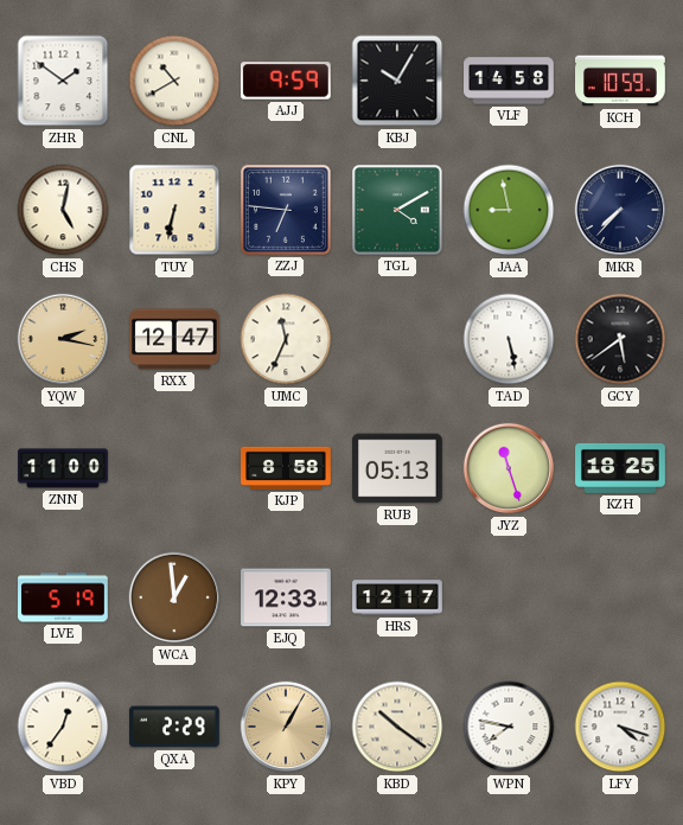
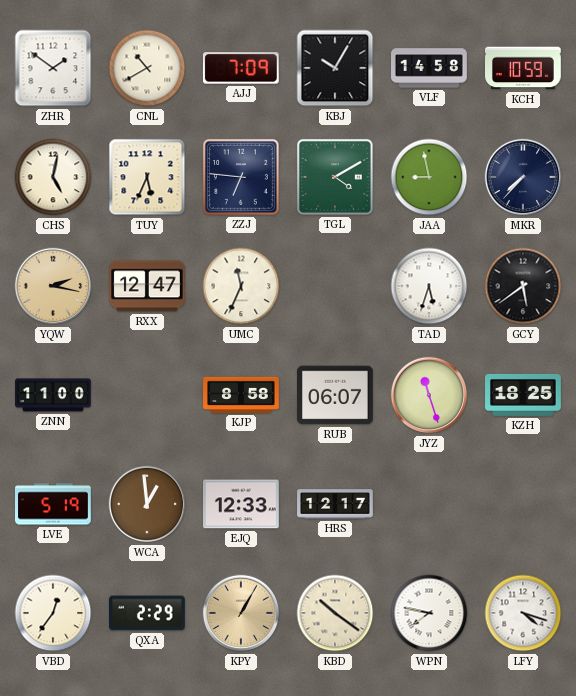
AJJ: 9:59 -> 7:09 (241, 68)
TUY: 6:32 -> 5:34 (147, 177)
TAD: 5:28 -> 5:33 (429, 286)
RUB: 05:13 -> 06:07 (336, 395)
